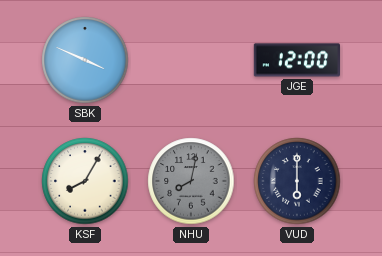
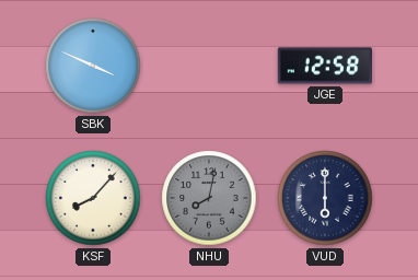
JGE: 12:00 -> 12:58 (324, 66)
KSF: 8:05 -> 8:07 (93, 198)
